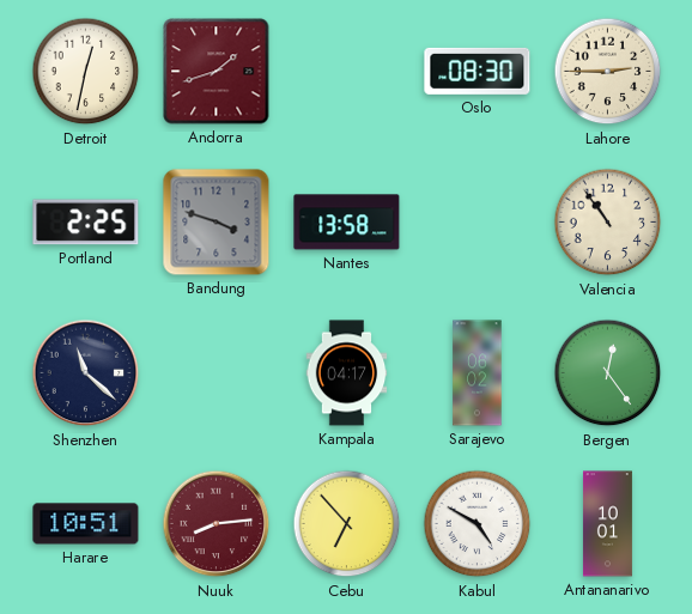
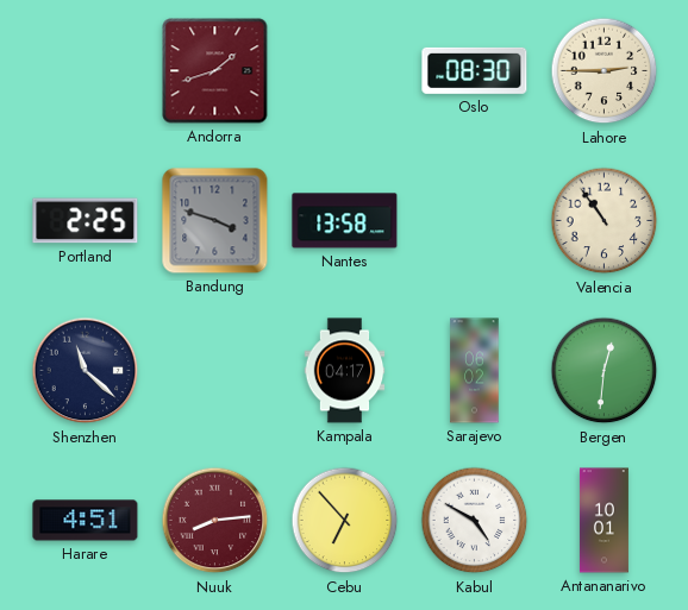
Detroit: 12:32 -> none (86, 72)
Bergen: 12:24 -> 12:31 (605, 371)
Harare: 10:51 -> 4:51 (86, 521)
